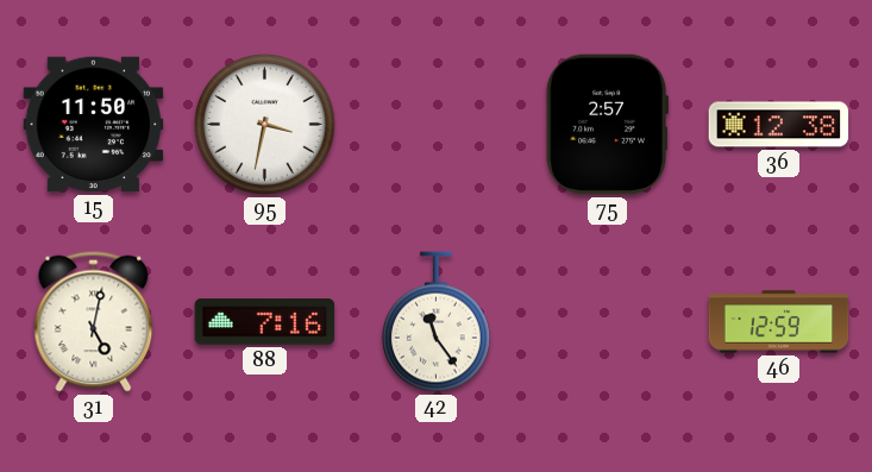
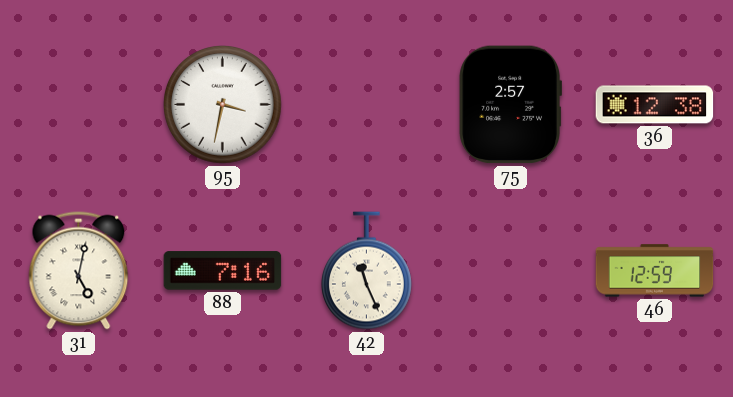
15: 11:50 -> none (94, 125)
42: 11:24 -> 11:26 (366, 271)
